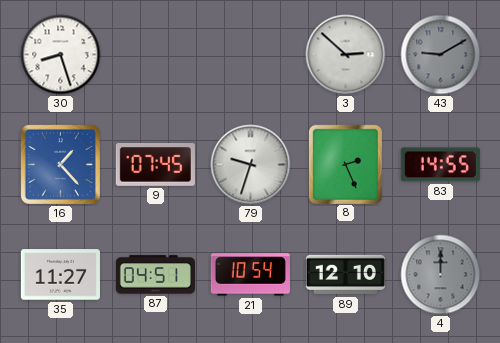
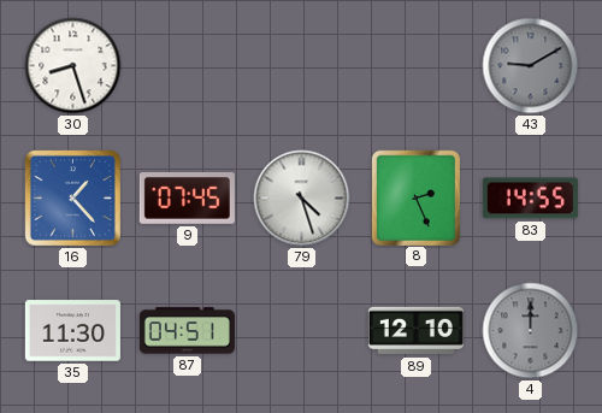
3: 2:52 -> none (346, 55)
79: 9:33 -> 4:27 (302, 199)
35: 11:27 -> 11:30 (72, 331)
21: 10:54 -> none (250, 275)
